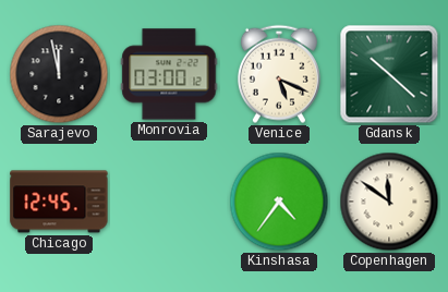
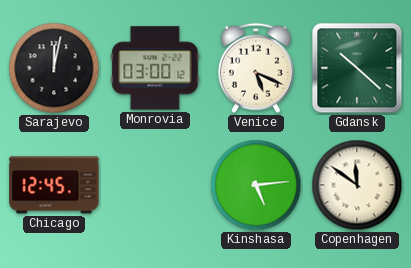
Sarajevo: 11:58 -> 12:02 (54, 68)
Kinshasa: 4:36 -> 5:14 (256, 185)
